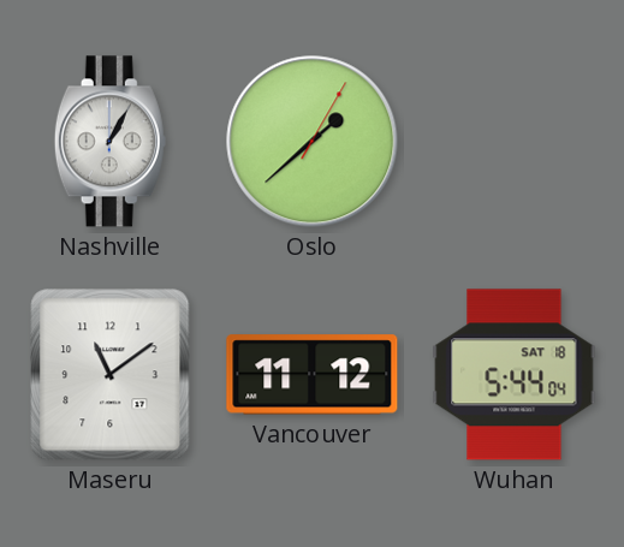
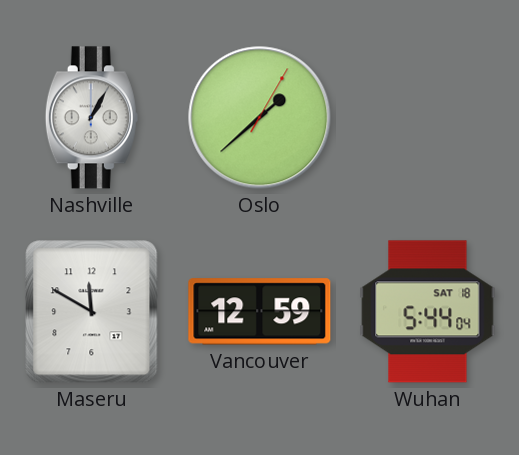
Maseru: 11:09 -> 11:50 (92, 312)
Vancouver: 11:12 -> 12:59 (260, 312)
